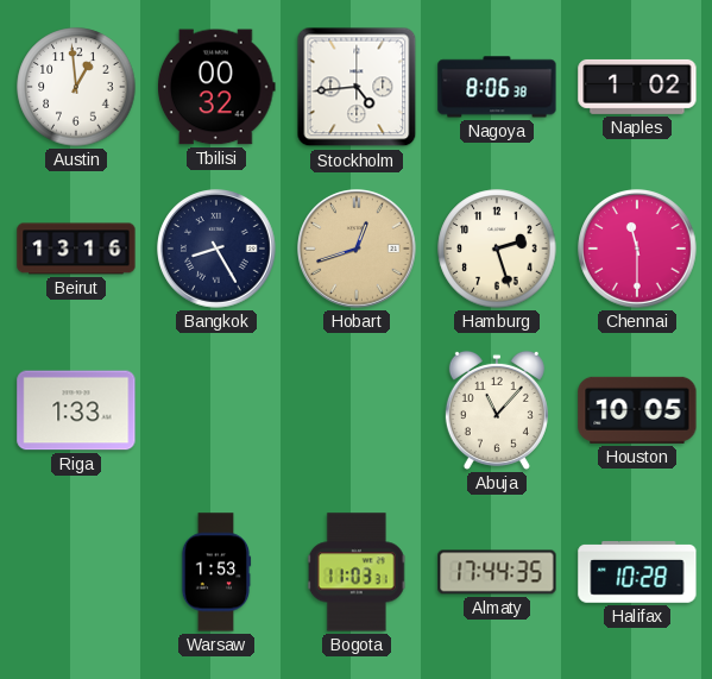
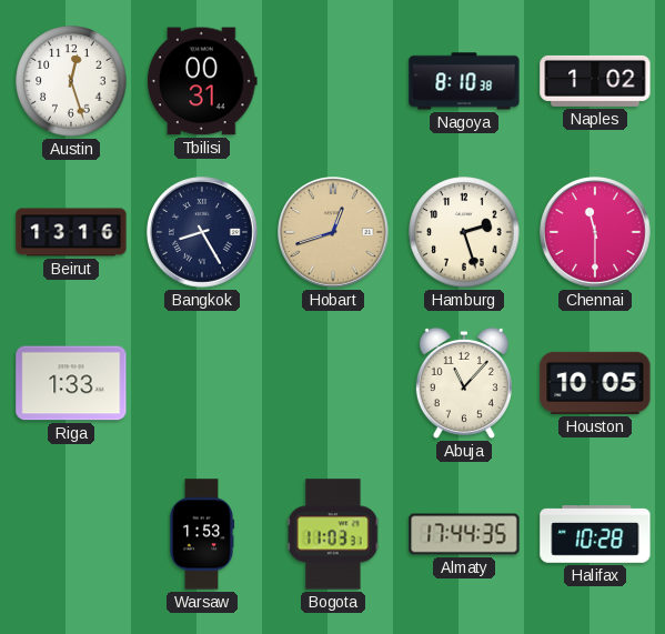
Austin: 12:59 -> 12:27 (71, 81)
Tbilisi: 00:32 -> 00:31 (202, 81)
Stockholm: 4:44 -> none (357, 87)
Nagoya: 8:06 -> 8:10 (464, 81)
